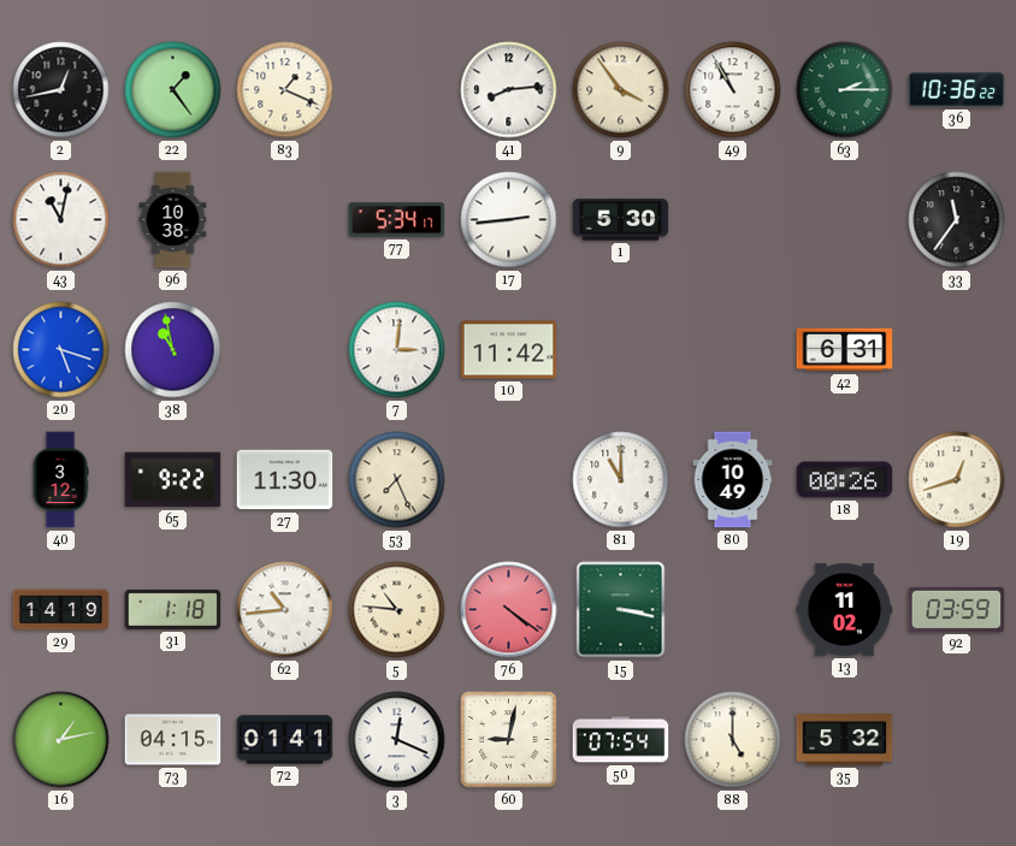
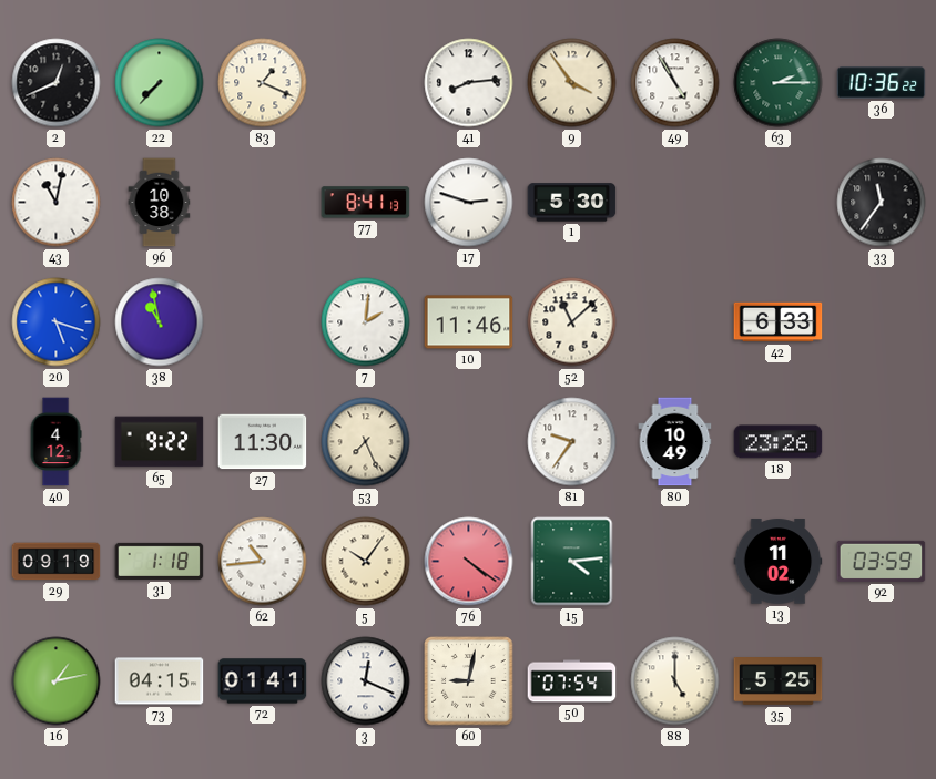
2: 12:43 -> 12:41 (57, 83)
22: 1:24 -> 7:37 (160, 83)
49: 10:55 -> 4:55 (675, 83)
77: 5:34 -> 8:41 (366, 203)
17: 2:44 -> 2:48 (469, 203)
7: 3:01 -> 2:01 (366, 322)
10: 11:42 -> 11:46 (469, 322)
52: none -> 11:08 (572, 322)
42: 6:31 -> 6:33 (779, 322)
40: 3:12 -> 4:12 (55, 442)
81: 11:00 -> 9:36 (572, 442)
18: 00:26 -> 23:26 (779, 442)
19: 12:42 -> none (957, 480)
29: 14:19 -> 09:19 (57, 562)
5: 10:46 -> 10:06 (366, 562)
15: 3:17 -> 4:14 (572, 562)
35: 5:32 -> 5:25 (779, 681)
